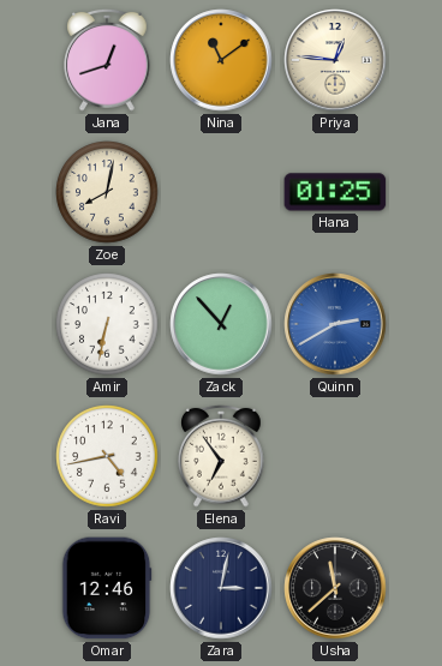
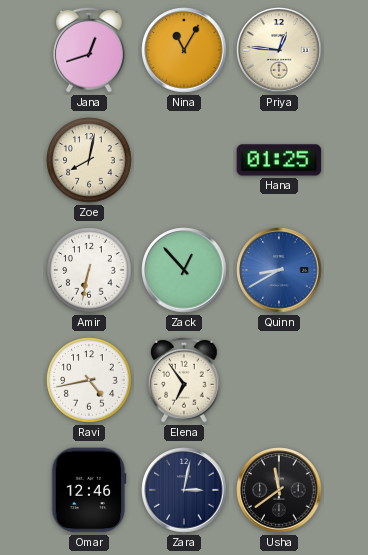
Nina: 11:09 -> 11:05 (184, 50)
Quinn: 2:40 -> 8:40 (279, 270)
Usha: 11:38 -> 11:39 (279, 490)
